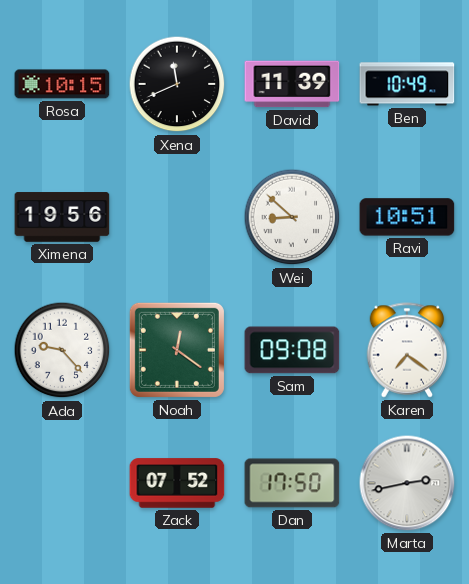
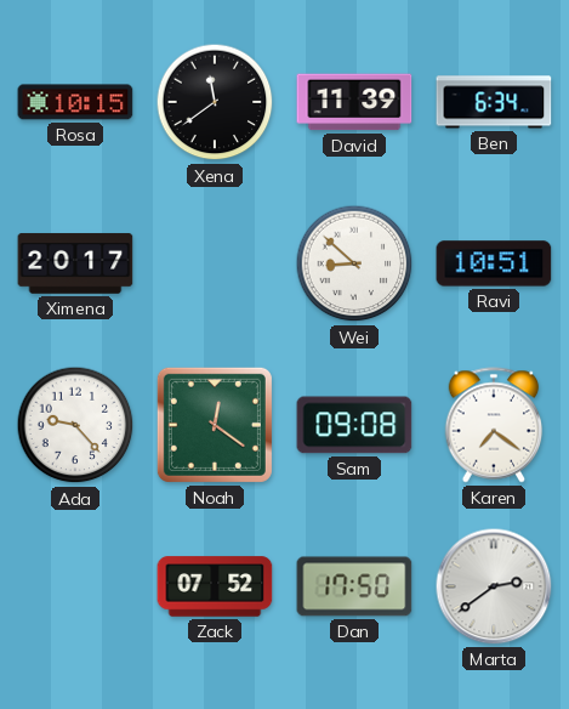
Xena: 11:41 -> 11:39 (215, 102)
Ben: 10:49 -> 6:34 (494, 102)
Ximena: 19:56 -> 20:17 (75, 263)
Marta: 2:43 -> 2:39 (494, 586)
